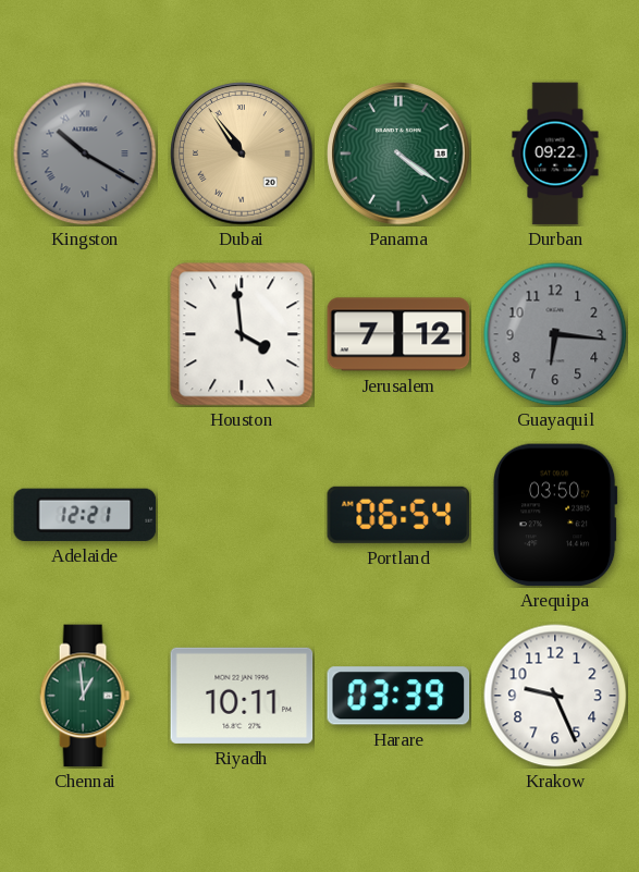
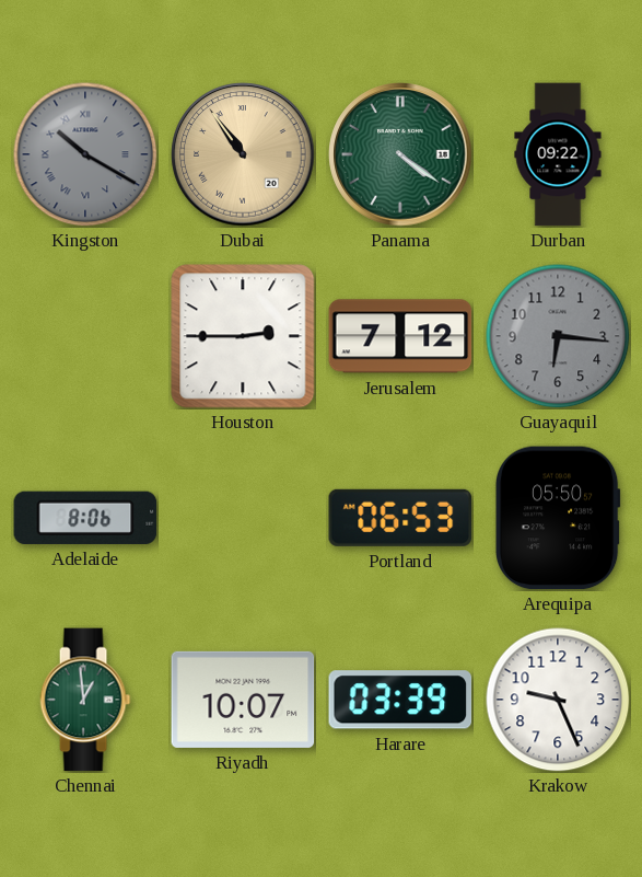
Houston: 3:59 -> 2:45 (243, 336)
Adelaide: 12:21 -> 8:06 (85, 518)
Portland: 06:54 -> 06:53 (400, 518)
Arequipa: 03:50 -> 05:50 (558, 518)
Riyadh: 10:11 -> 10:07 (243, 700)
